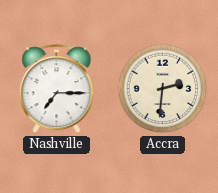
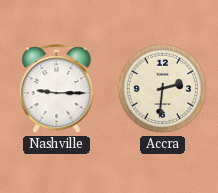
Nashville: 7:15 -> 9:15 (57, 89)
